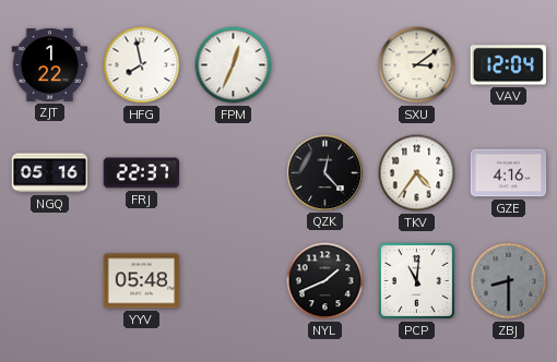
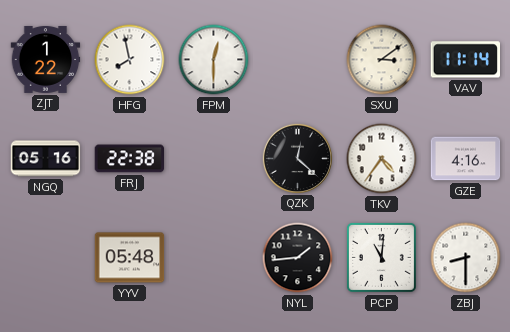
FPM: 12:34 -> 12:30 (214, 60)
VAV: 12:04 -> 11:14 (466, 60)
FRJ: 22:37 -> 22:38 (130, 159)
QZK: 12:23 -> 12:22 (297, 158)
NYL: 1:41 -> 1:44 (298, 258)
ZBJ dial: grey -> white (466, 258)
